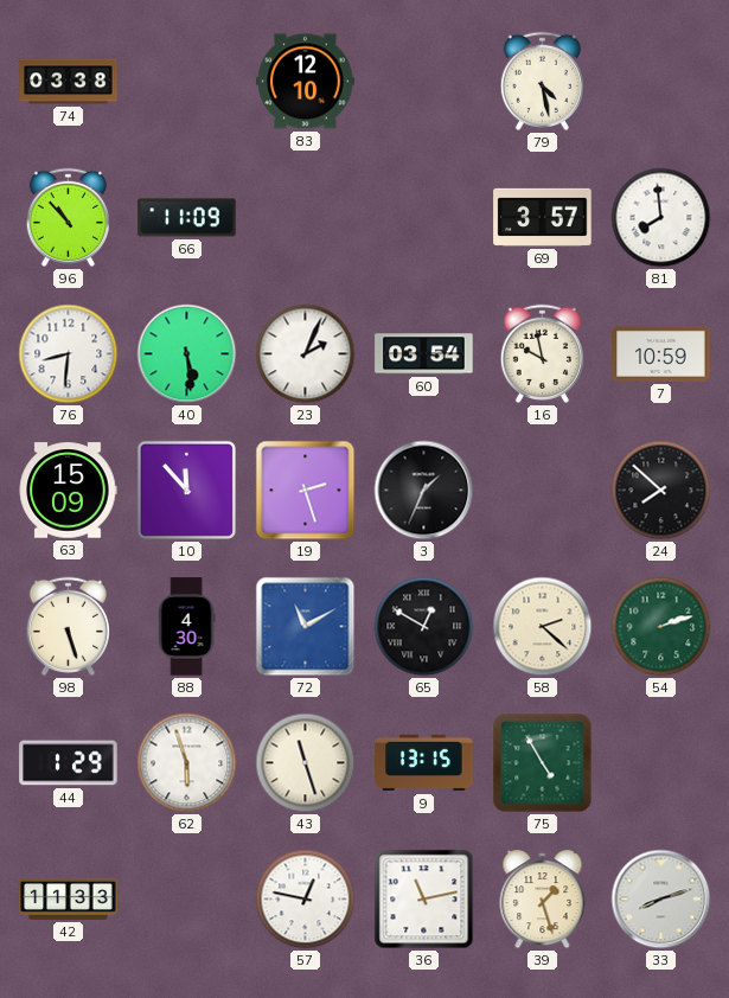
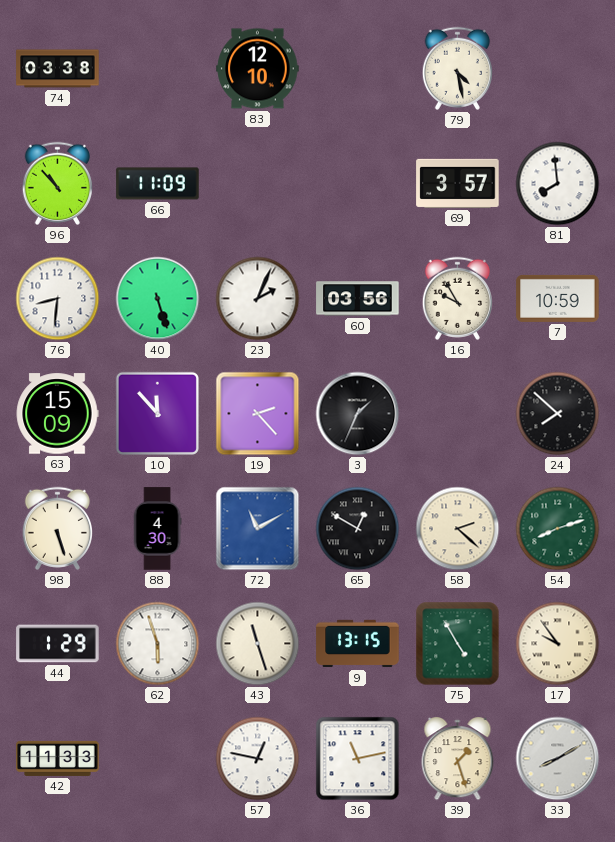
40: 5:29 -> 5:27 (158, 299)
60: 03:54 -> 03:56 (358, 299)
16: 9:58 -> 9:55 (457, 298)
19: 2:27 -> 2:23 (258, 414)
54: 2:12 -> 8:12 (558, 529)
17: none -> 9:54 (558, 644)
33: 8:12 -> 8:10 (558, 759)
